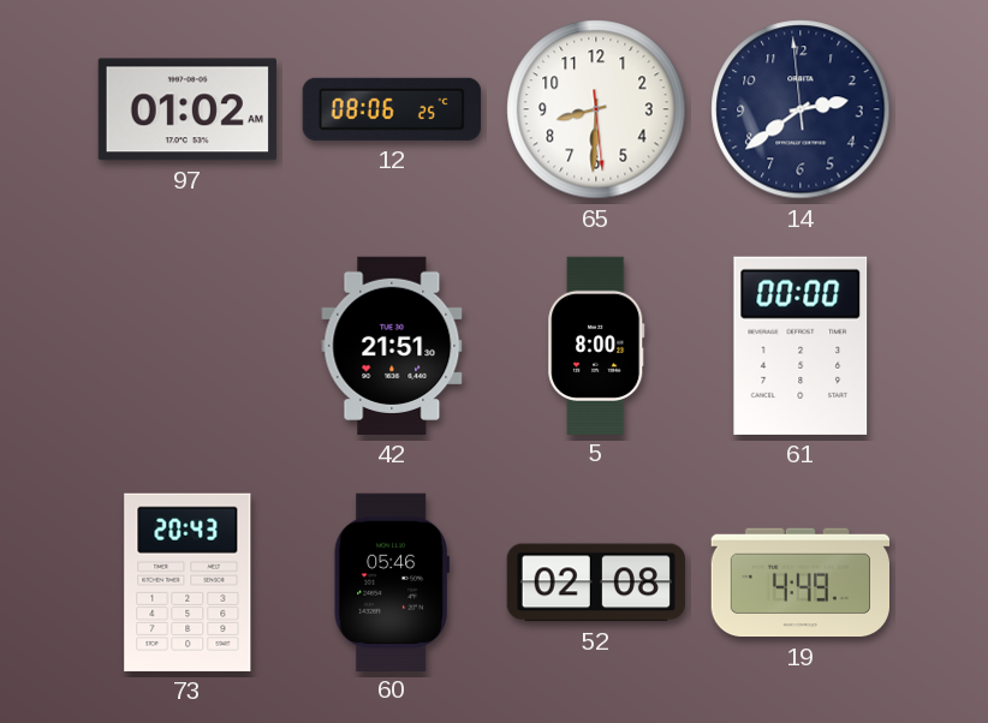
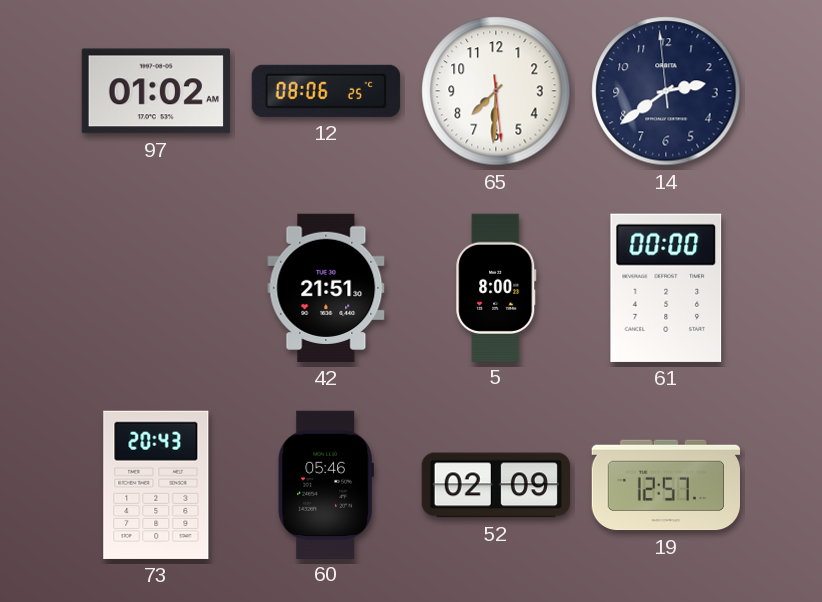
65: 8:30 -> 7:30 (496, 91)
52: 02:08 -> 02:09 (496, 485)
19: 4:49 -> 12:57 (665, 485)
